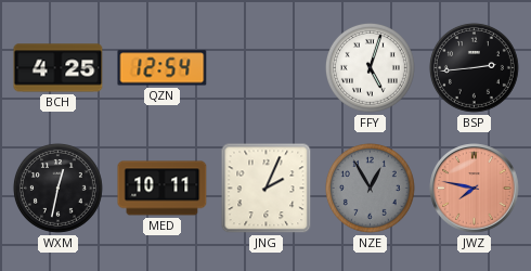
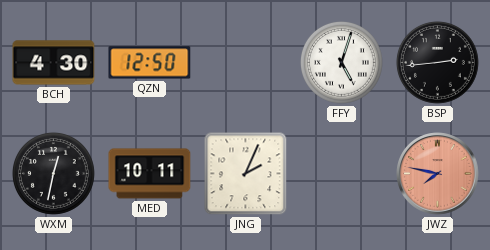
BCH: 4:25 -> 4:30 (54, 63)
QZN: 12:54 -> 12:50 (150, 63)
NZE: 12:55 -> none (370, 188)
